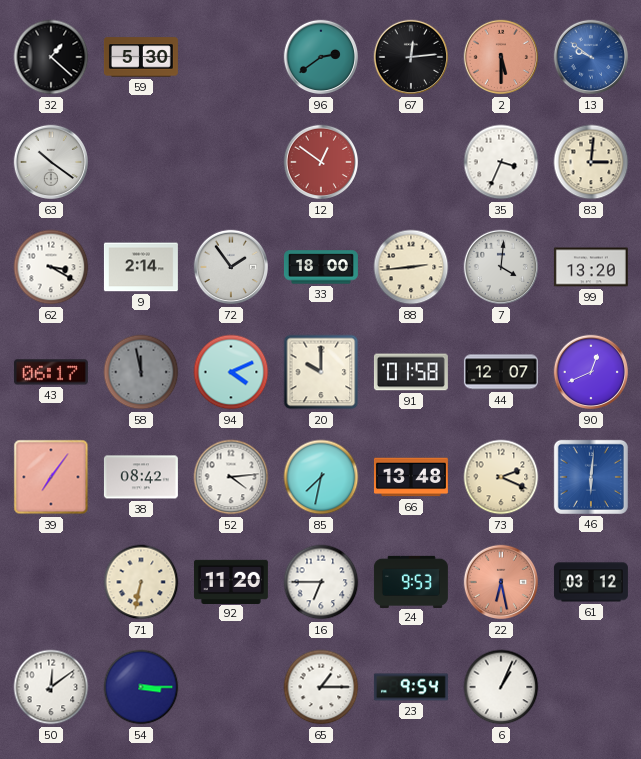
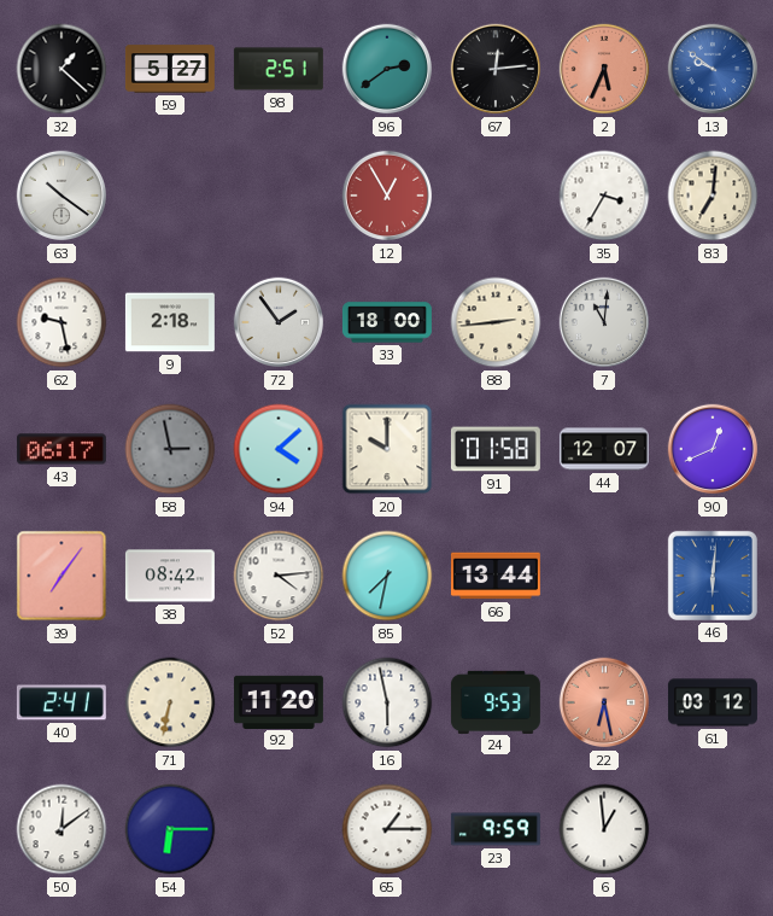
59: 5:30 -> 5:27 (170, 69)
98: none -> 2:51 (279, 69)
2: 5:30 -> 5:34 (604, 69)
12: 12:51 -> 12:55 (387, 196)
35: 3:34 -> 3:35 (604, 196)
83: 3:01 -> 7:01 (713, 196)
62: 3:20 -> 9:28 (62, 322)
9: 2:14 -> 2:18 (170, 322)
7: 4:01 -> 11:01 (604, 322)
99: 13:20 -> none (591, 267)
58: 11:58 -> 2:58 (170, 449)
94: 4:11 -> 4:08 (279, 449)
66: 13:48 -> 13:44 (496, 576)
73: 2:19 -> none (501, 477)
40: none -> 2:41 (62, 702)
16: 6:45 -> 5:58 (387, 702)
54: 3:15 -> 6:15 (170, 829)
23: 9:54 -> 9:59 (496, 829)
6: 1:04 -> 12:59 (604, 829)
